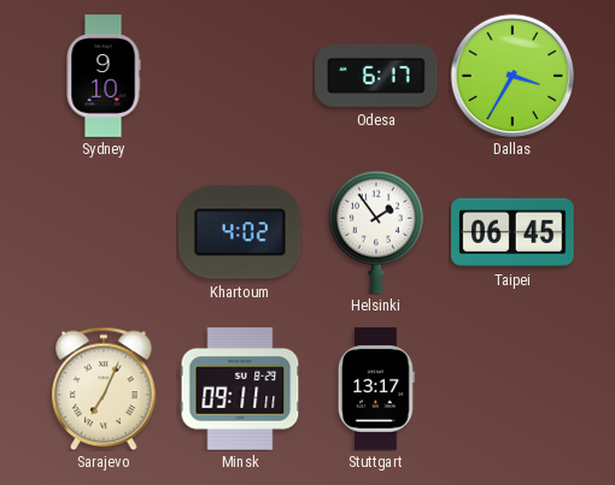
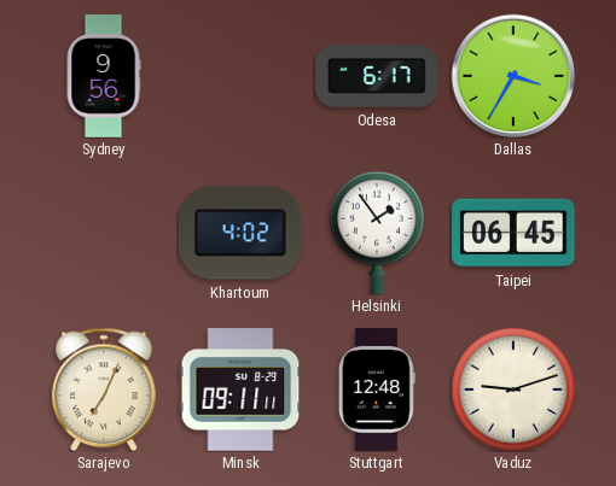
Sydney: 9:10 -> 9:56 (104, 76)
Stuttgart: 13:17 -> 12:48 (377, 390)
Vaduz: none -> 9:12 (513, 390)
